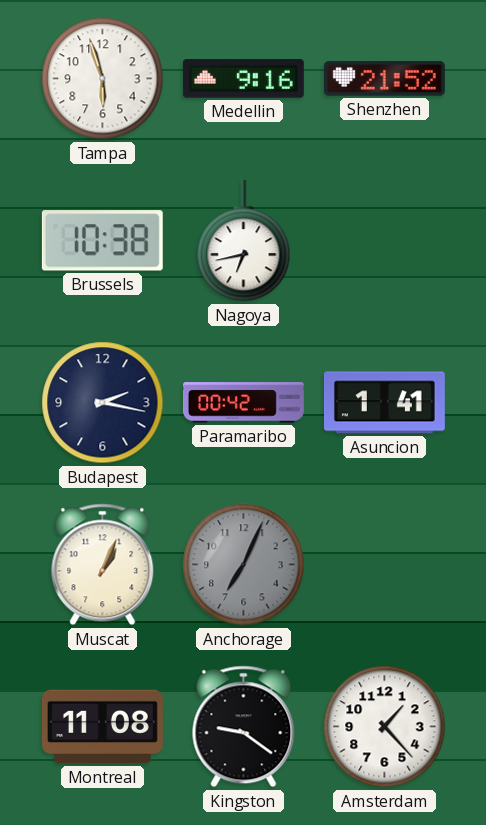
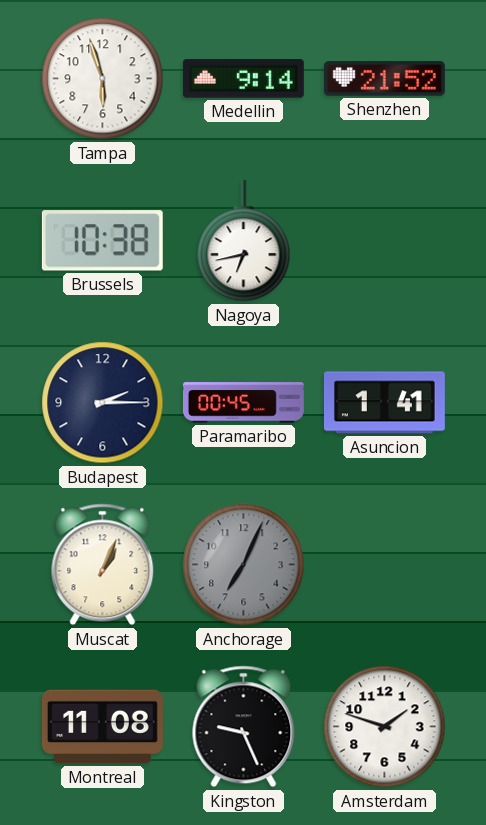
Medellin: 9:16 -> 9:14 (243, 79)
Budapest: 2:17 -> 2:15 (103, 403)
Paramaribo: 00:42 -> 00:45 (243, 403)
Kingston: 9:21 -> 9:26 (244, 727)
Amsterdam: 1:23 -> 1:48 (385, 727)
